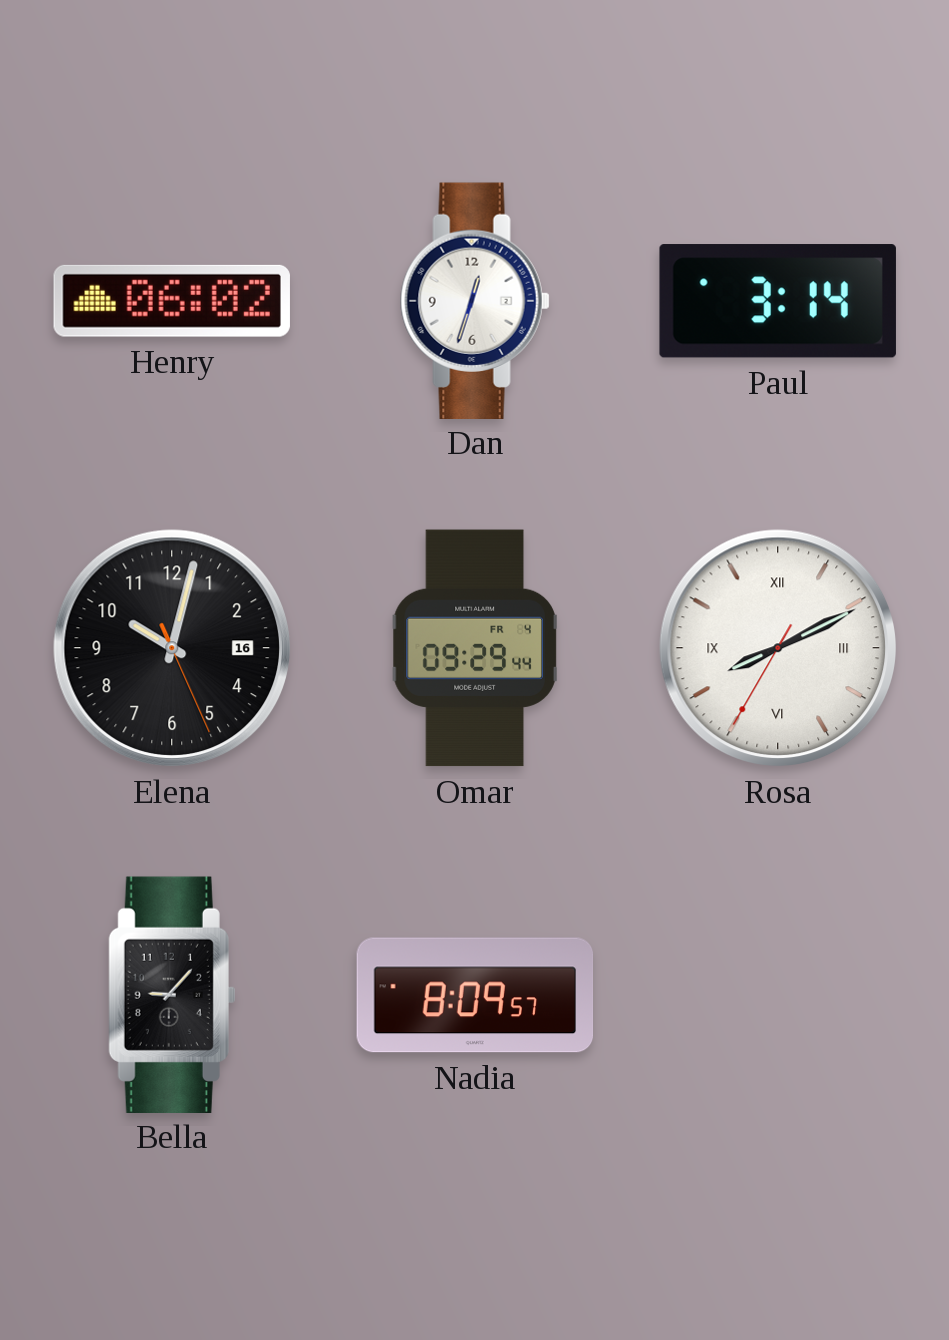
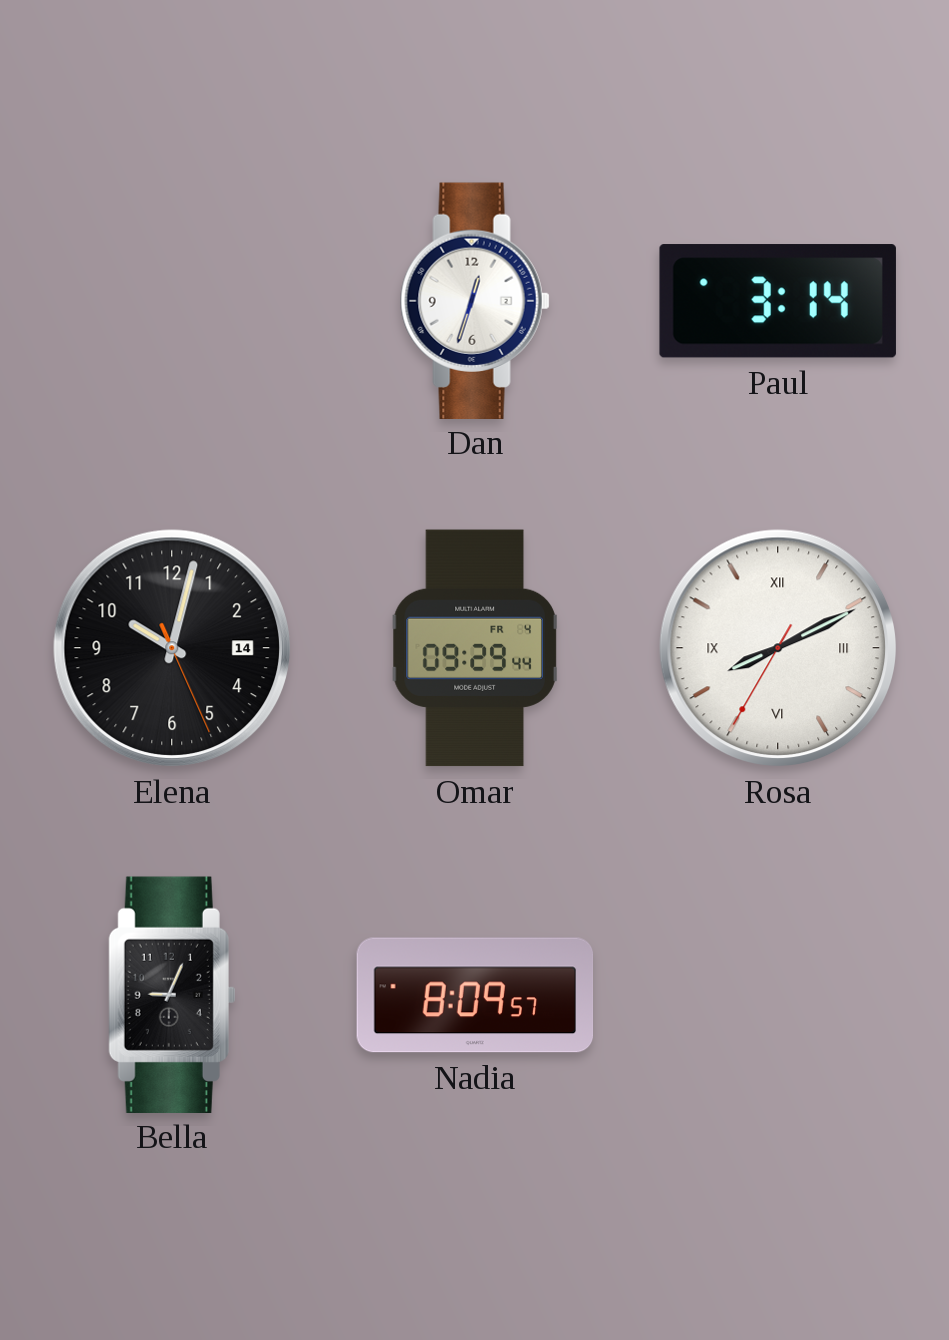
Henry: 06:02 -> none (172, 301)
Elena date: 16 -> 14 (172, 648)
Bella: 9:07 -> 9:04 (172, 994)
